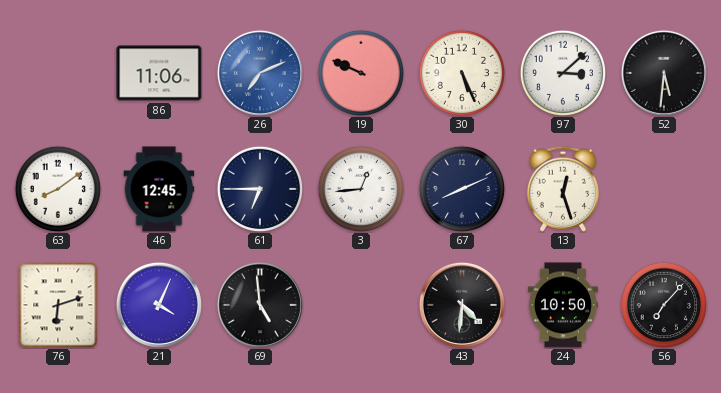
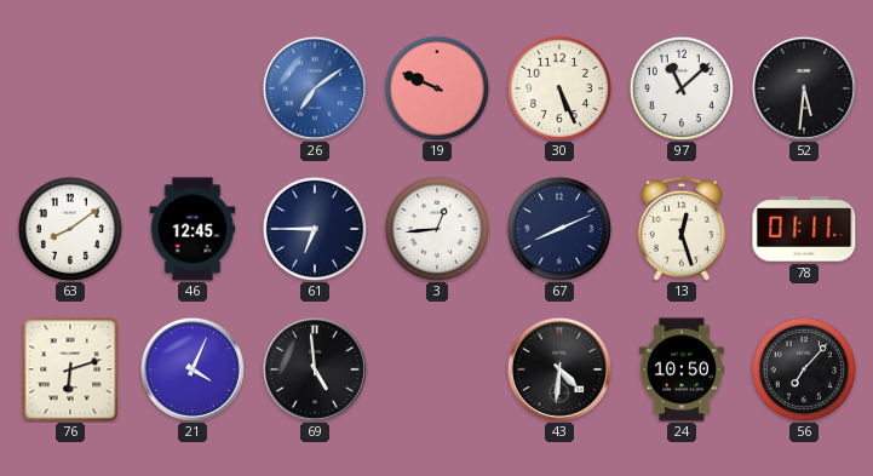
86: 11:06 -> none (159, 73)
26: 7:11 -> 7:09 (315, 88)
97: 3:08 -> 11:08 (680, 87)
78: none -> 01:11 (804, 229)
